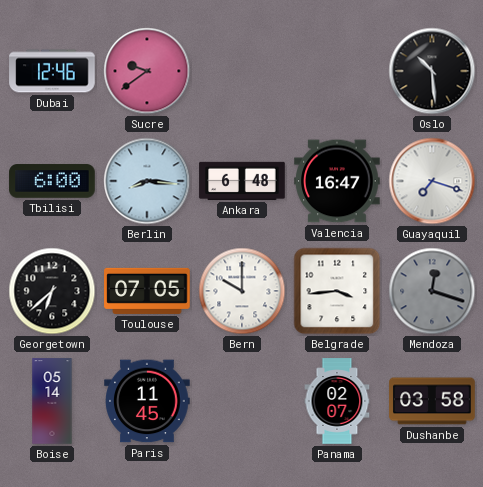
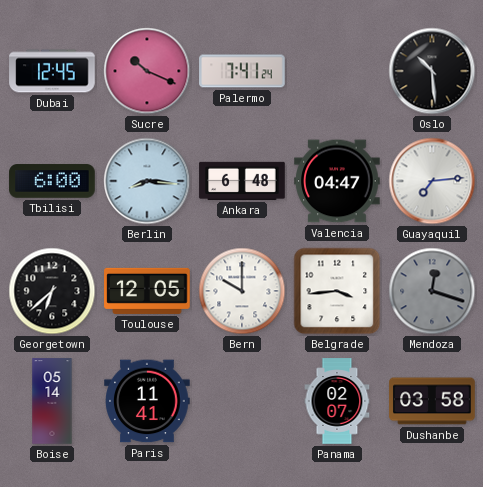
Dubai: 12:46 -> 12:45 (52, 71)
Sucre: 9:39 -> 10:19 (147, 71)
Palermo: none -> 7:41 (242, 71)
Valencia: 16:47 -> 04:47 (337, 181)
Guayaquil: 7:18 -> 7:14 (432, 181)
Toulouse: 07:05 -> 12:05 (147, 291)
Paris: 11:45 -> 11:41 (147, 401)
